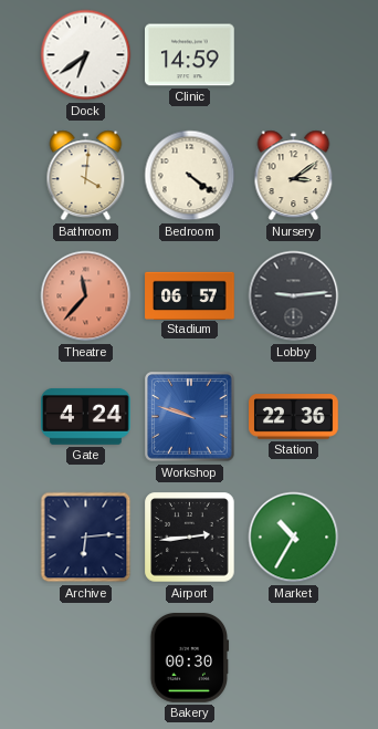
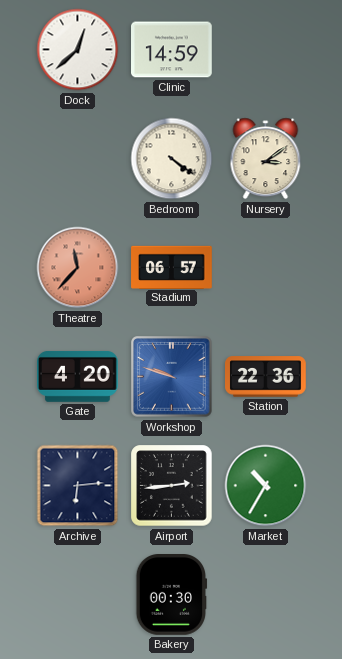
Dock: 6:39 -> 12:38 (78, 50)
Bathroom: 4:01 -> none (86, 176)
Lobby: 9:14 -> none (294, 296)
Gate: 4:24 -> 4:20 (78, 376)
